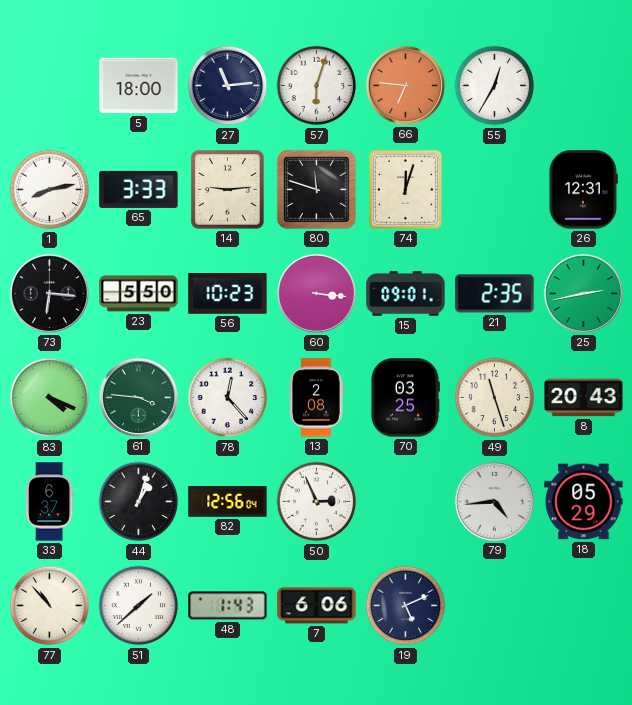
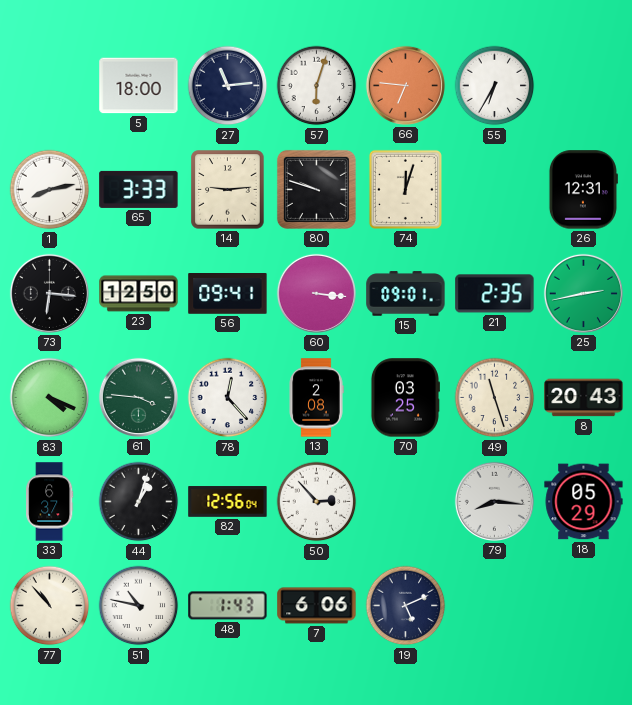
55: 12:35 -> 6:35 (495, 86)
80: 11:48 -> 9:48 (316, 189)
23: 5:50 -> 12:50 (139, 294)
56: 10:23 -> 09:41 (228, 294)
50: 2:56 -> 2:53 (317, 502)
79: 4:44 -> 8:16 (494, 501)
51: 1:38 -> 10:47 (139, 606)
